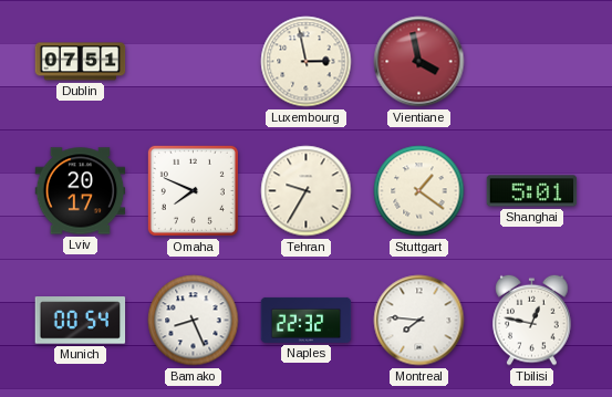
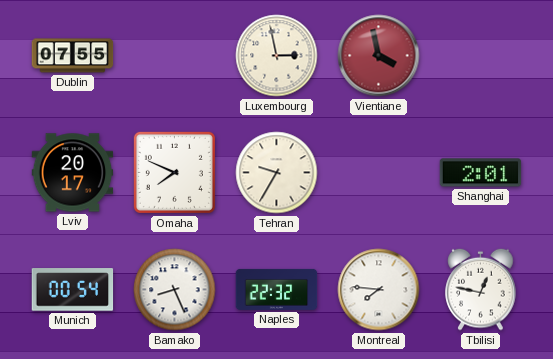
Dublin: 07:51 -> 07:55 (73, 56)
Stuttgart: 1:21 -> none (419, 191)
Shanghai: 5:01 -> 2:01 (481, 173)
